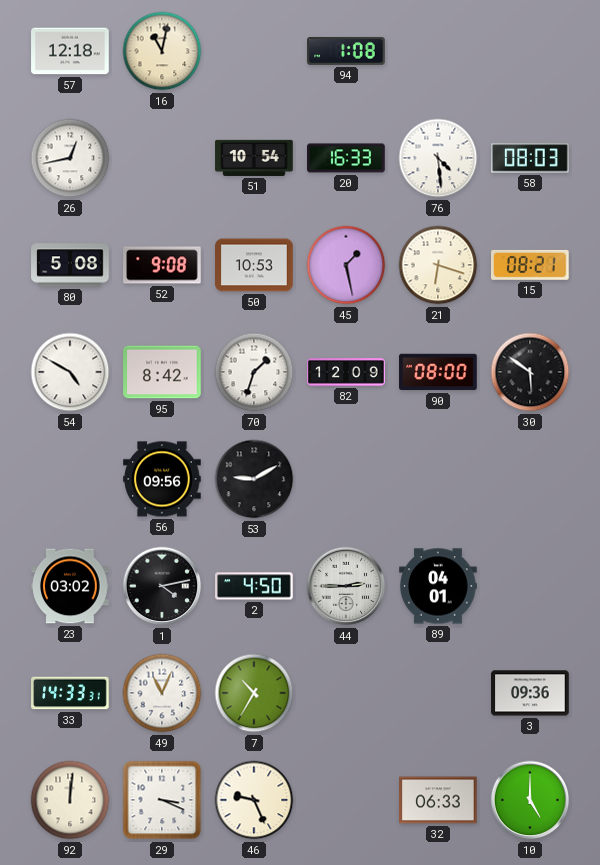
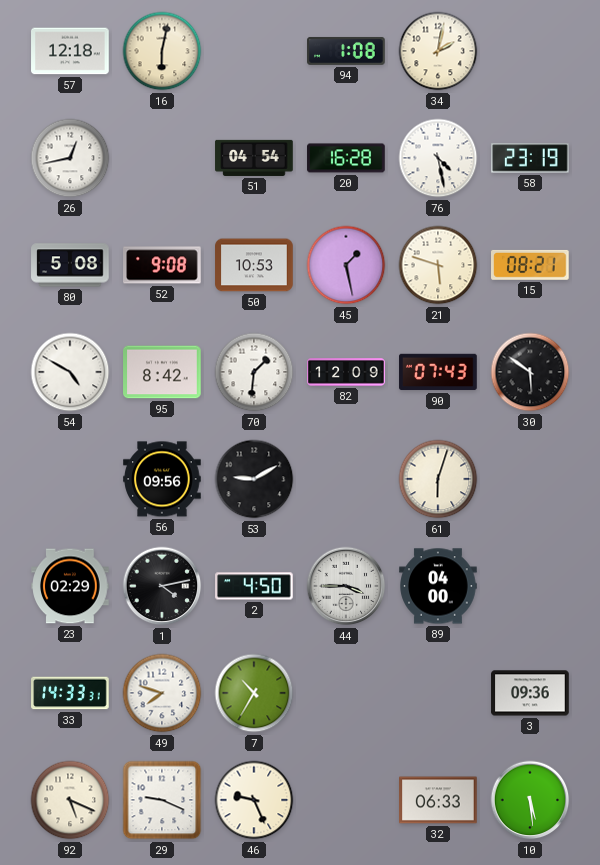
16: 11:02 -> 6:02 (162, 51)
34: none -> 2:02 (438, 51)
51: 10:54 -> 04:54 (254, 158)
20: 16:33 -> 16:28 (346, 158)
76: 4:29 -> 4:28 (438, 158)
58: 08:03 -> 23:19 (530, 158)
21: 6:18 -> 5:48 (438, 265)
70: 1:33 -> 1:31 (254, 372)
90: 08:00 -> 07:43 (438, 372)
61: none -> 6:03 (438, 479)
23: 03:02 -> 02:29 (70, 586)
44: 2:45 -> 3:45 (346, 586)
89: 04:01 -> 04:00 (438, 586)
49: 11:04 -> 7:48 (162, 693)
92: 12:01 -> 5:19 (70, 800)
29: 3:19 -> 9:19 (162, 800)
10: 5:00 -> 5:29 (530, 800)
